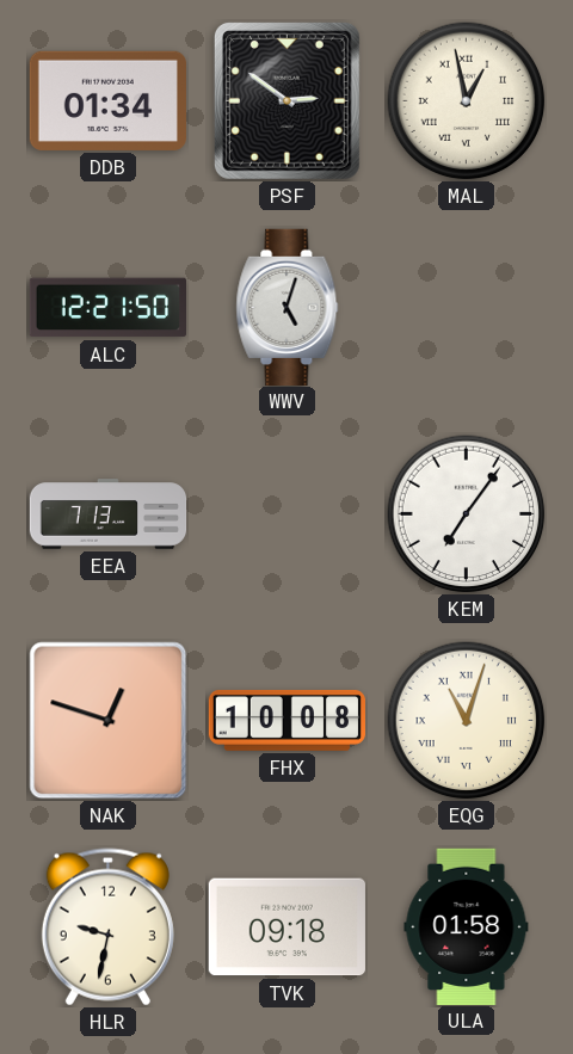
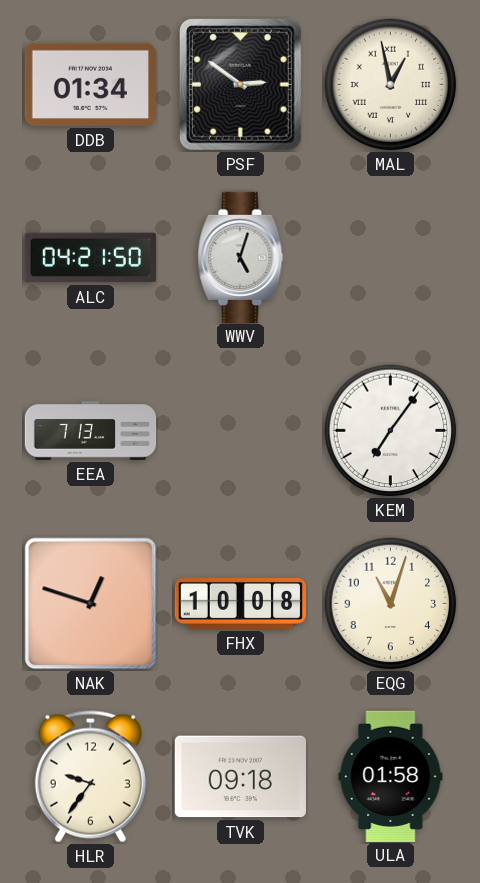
ALC: 12:21 -> 04:21 (90, 258)
EQG numerals: Roman -> Arabic (391, 604)
HLR: 9:32 -> 9:36 (90, 777)
